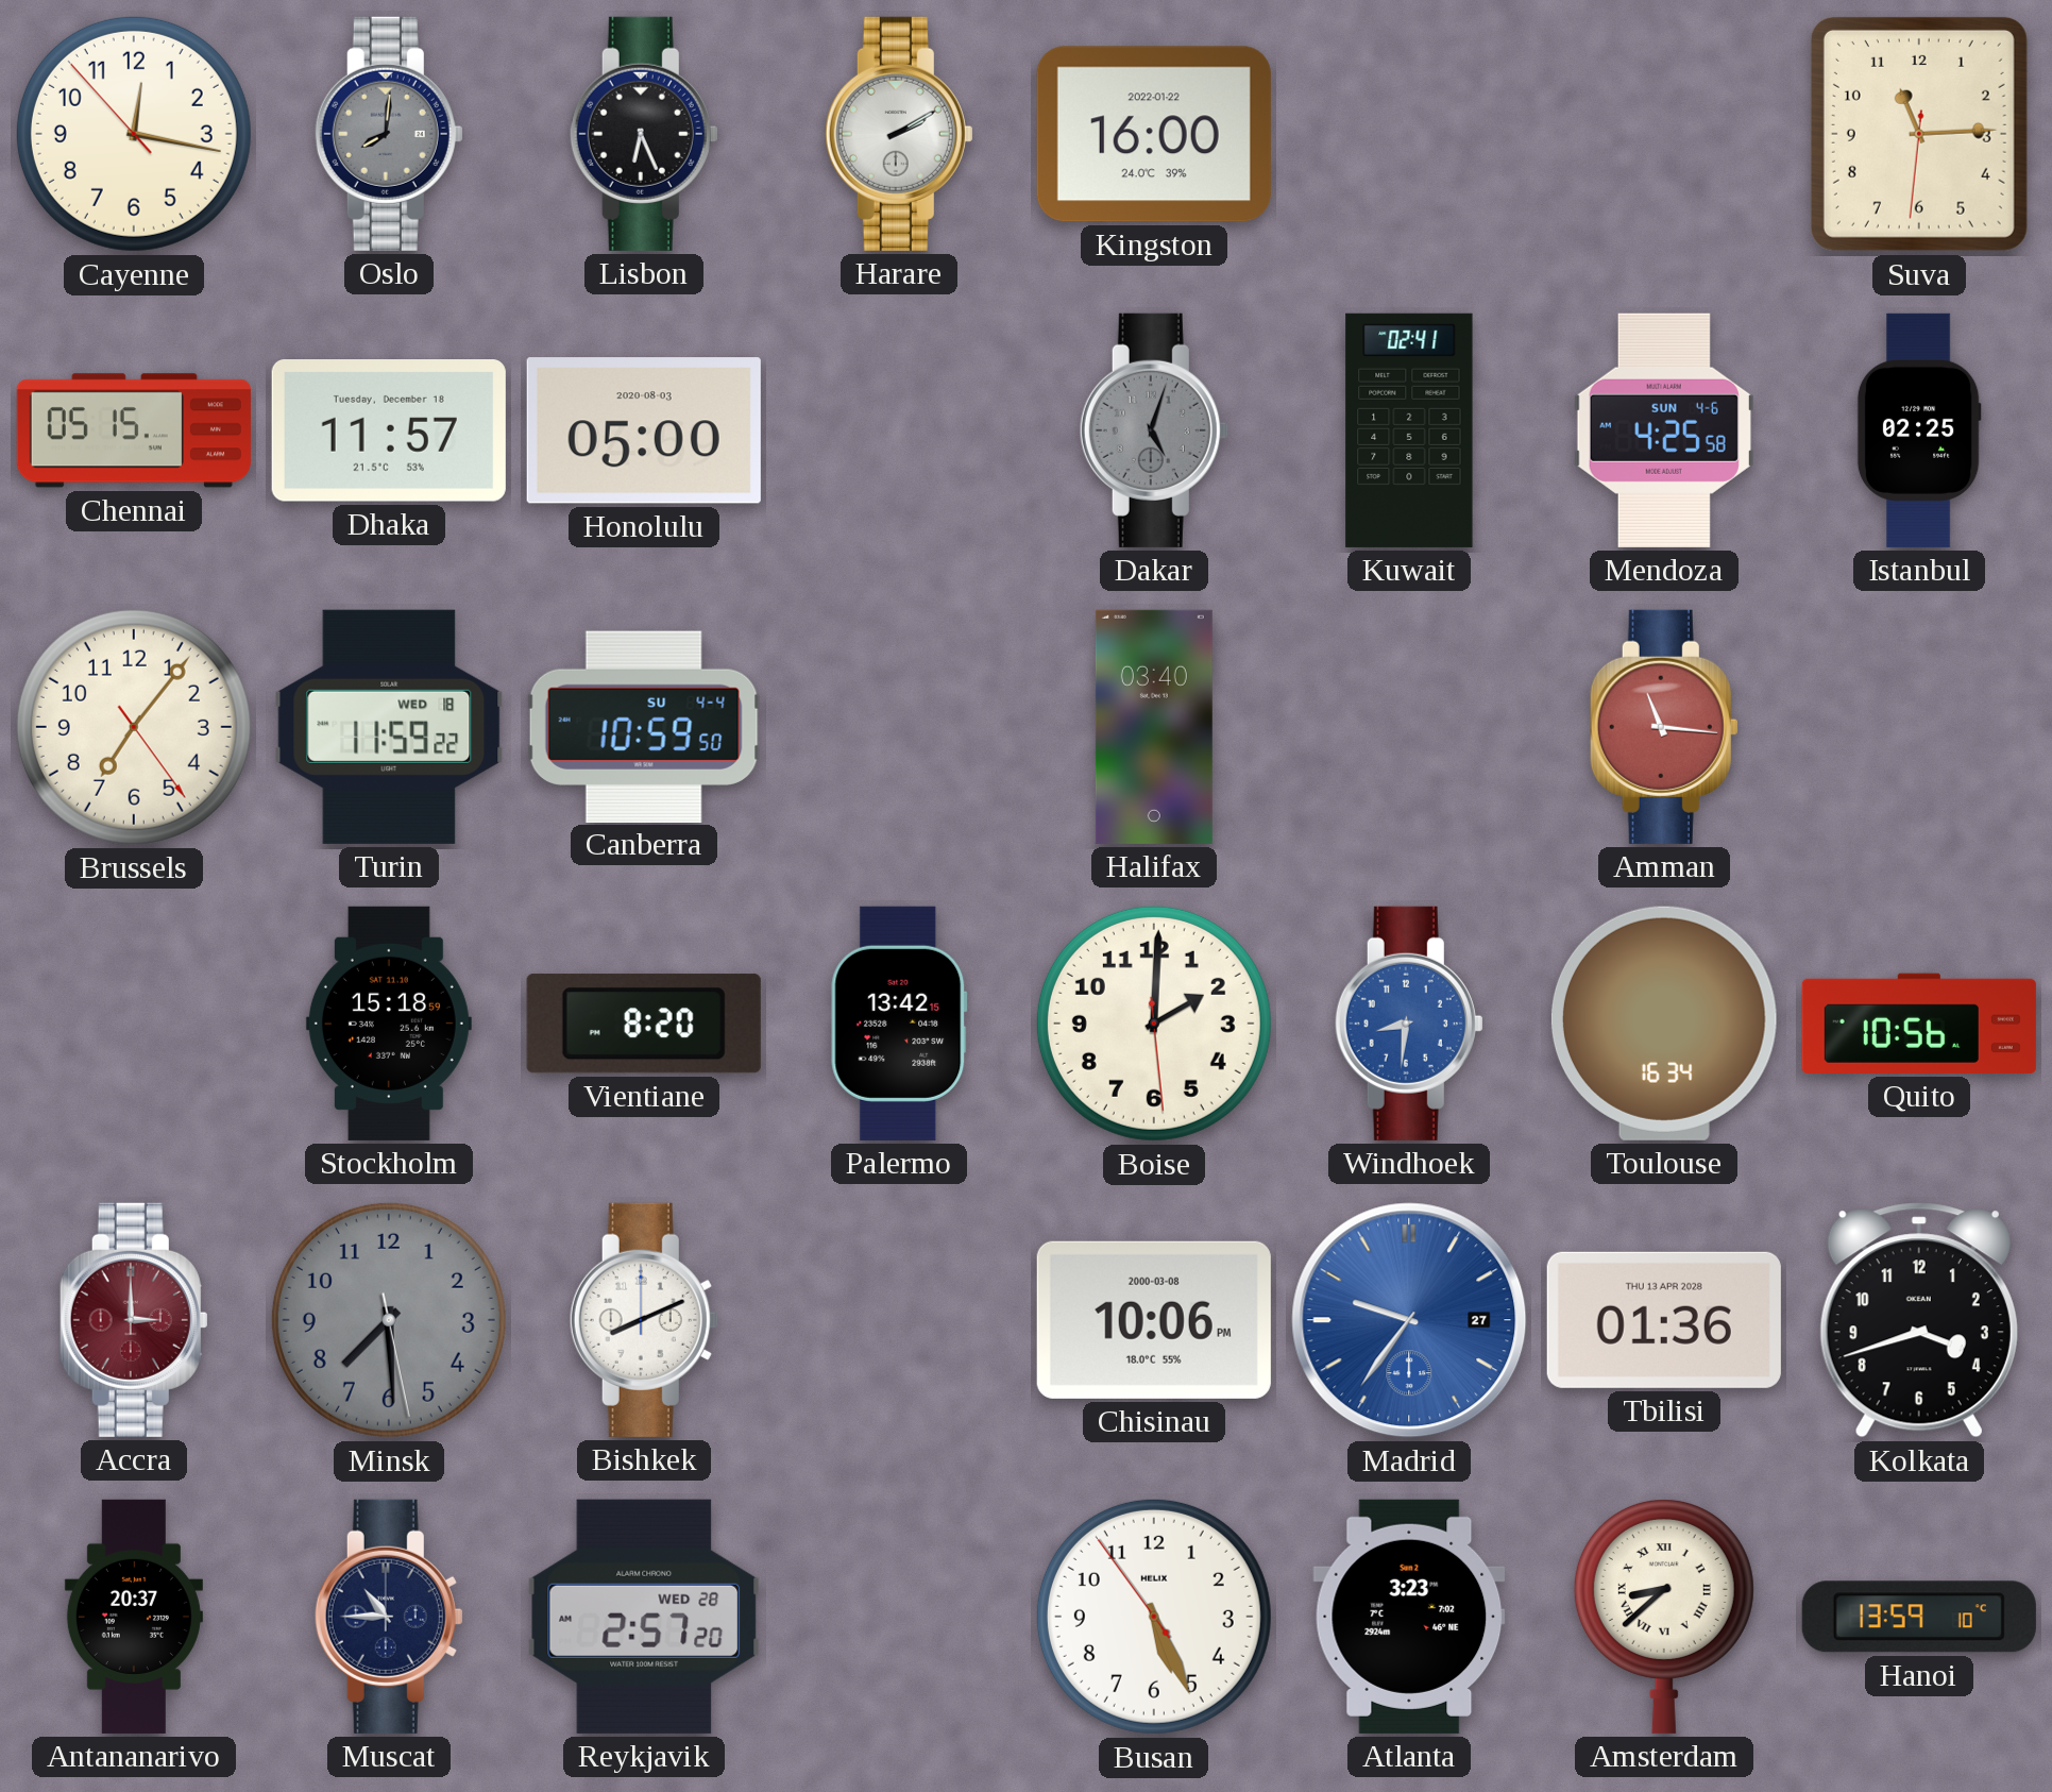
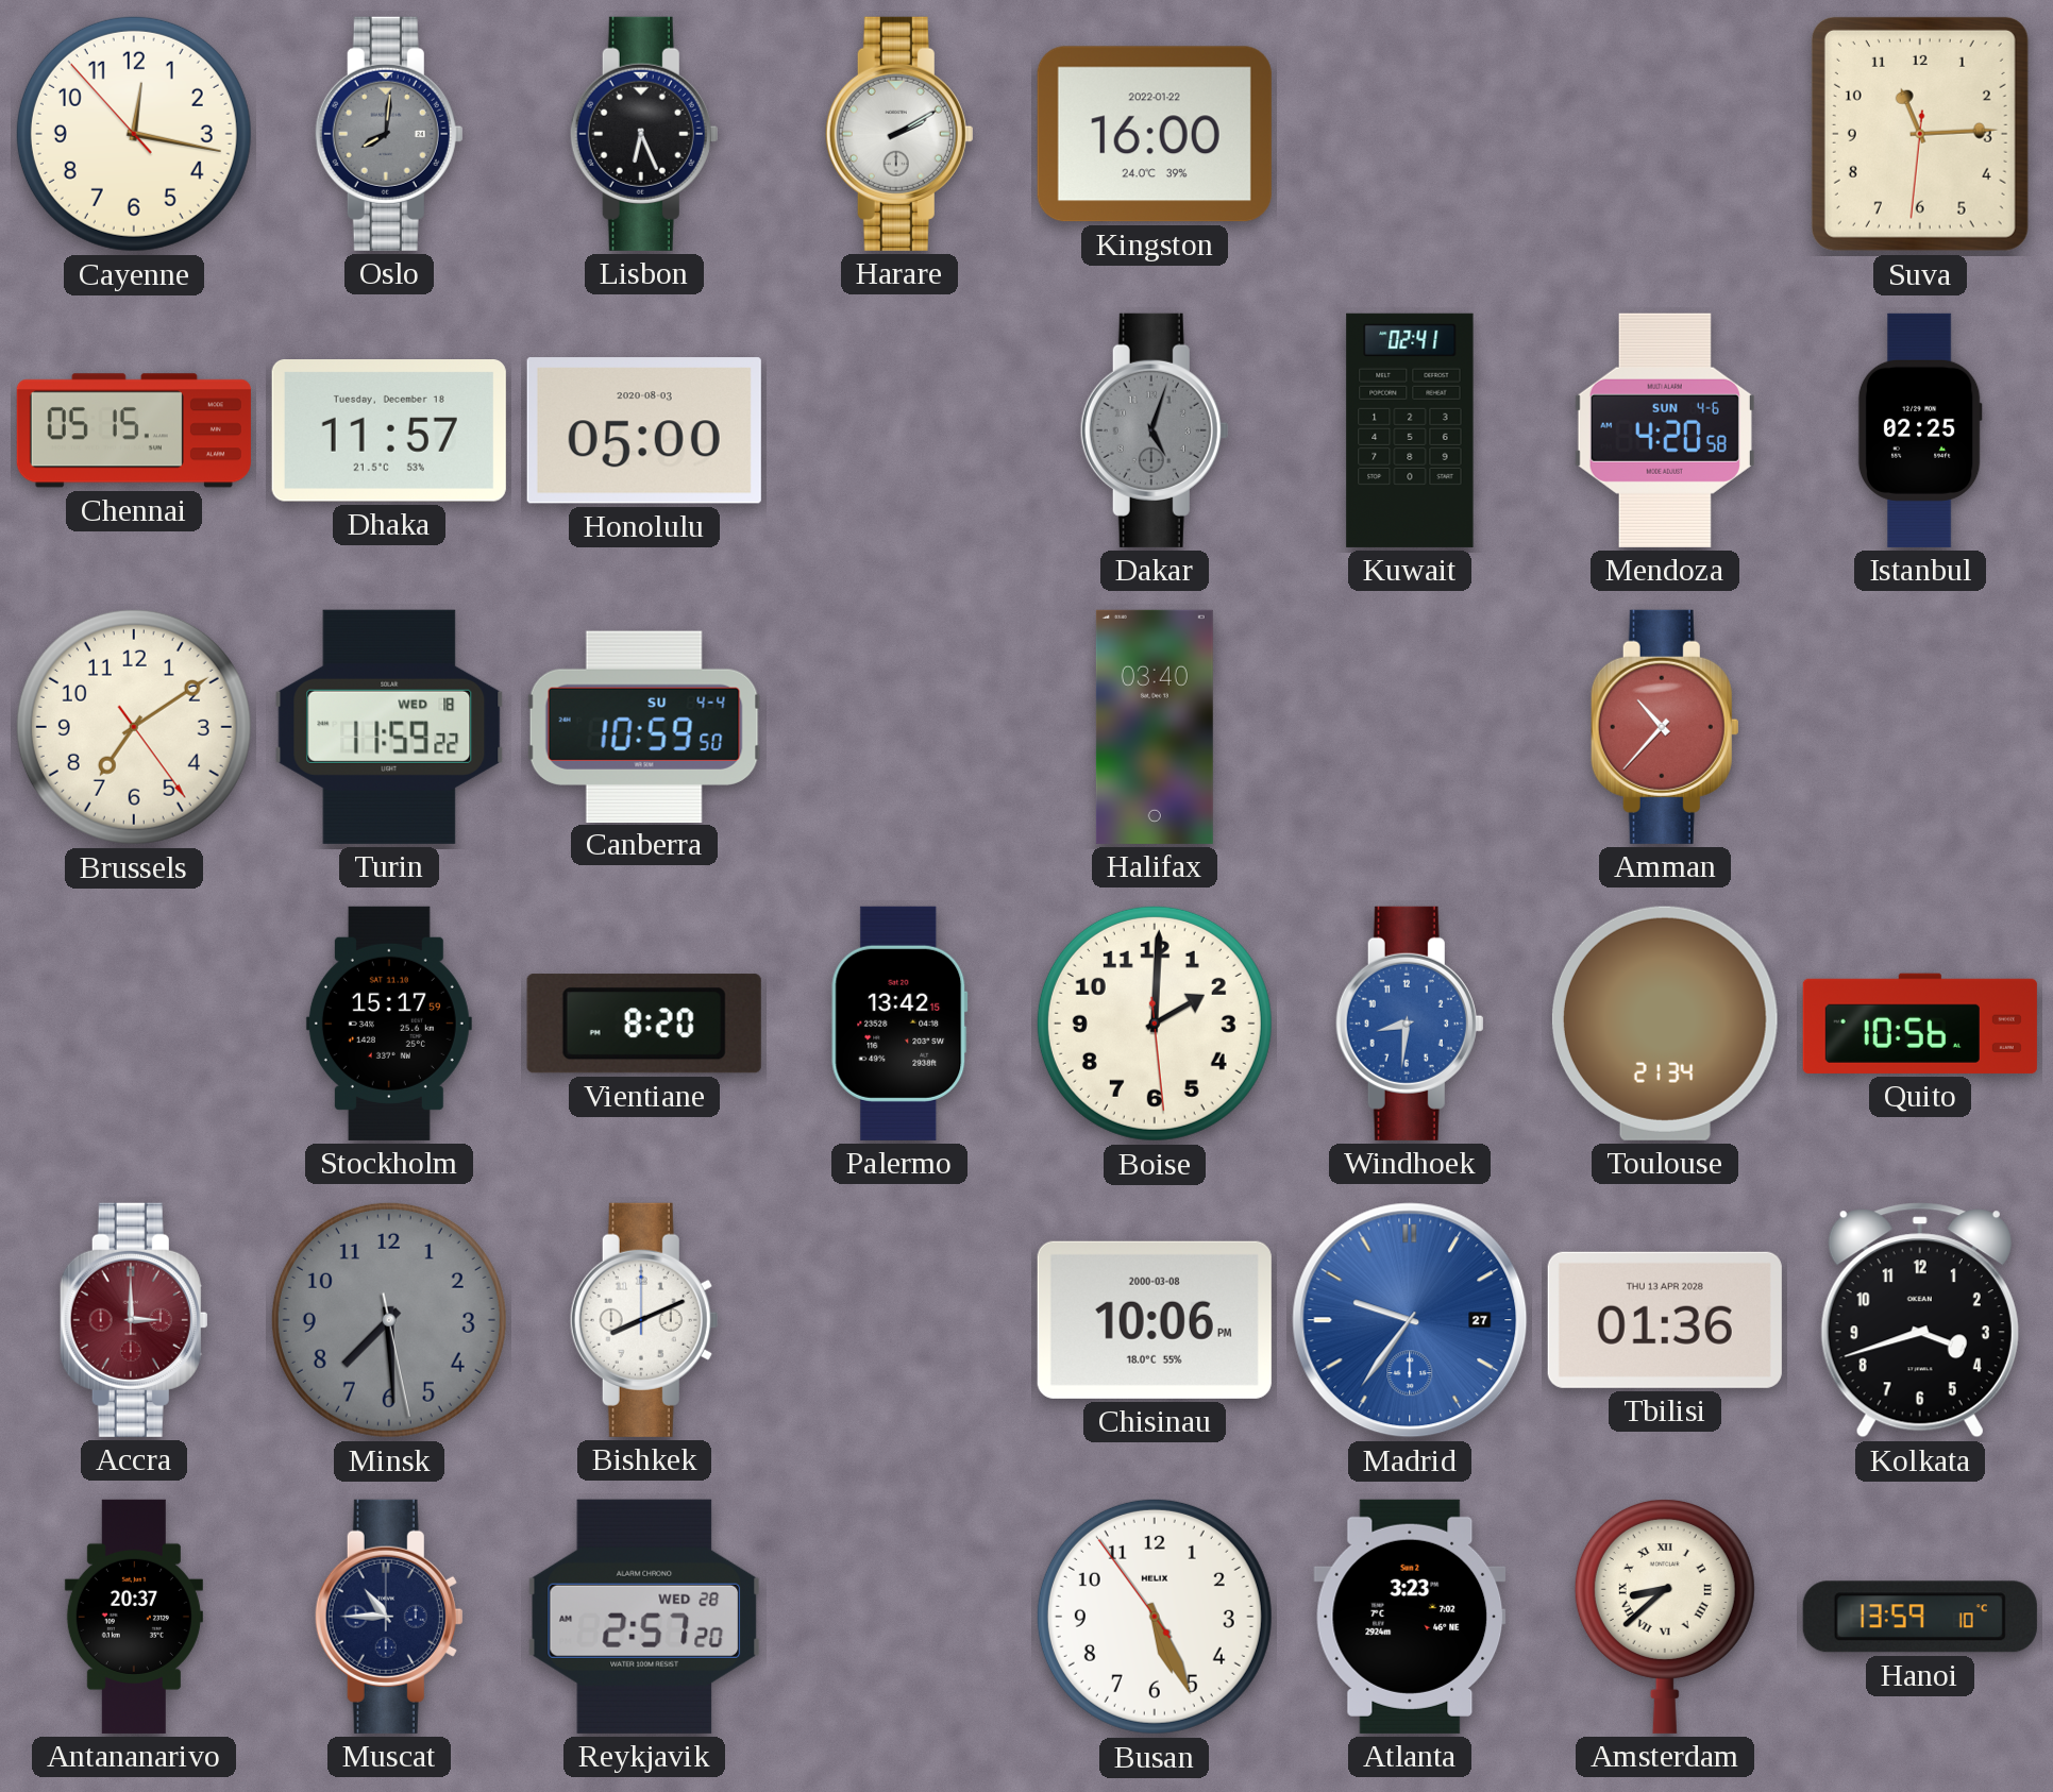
Mendoza: 4:25 -> 4:20 (1665, 430)
Brussels: 7:06 -> 7:09 (134, 727)
Amman: 11:16 -> 10:37 (1665, 727)
Stockholm: 15:18 -> 15:17 (389, 1024)
Toulouse: 16:34 -> 21:34 (1665, 1024)
